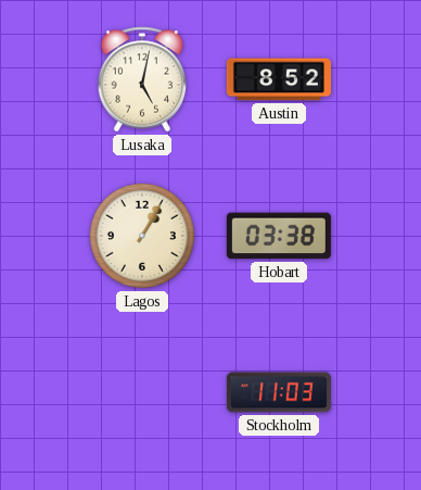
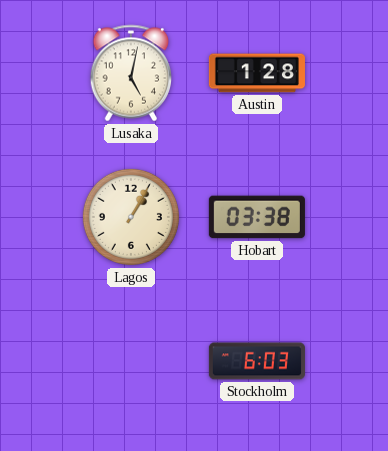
Austin: 8:52 -> 1:28 (257, 73)
Stockholm: 11:03 -> 6:03 (257, 361)
